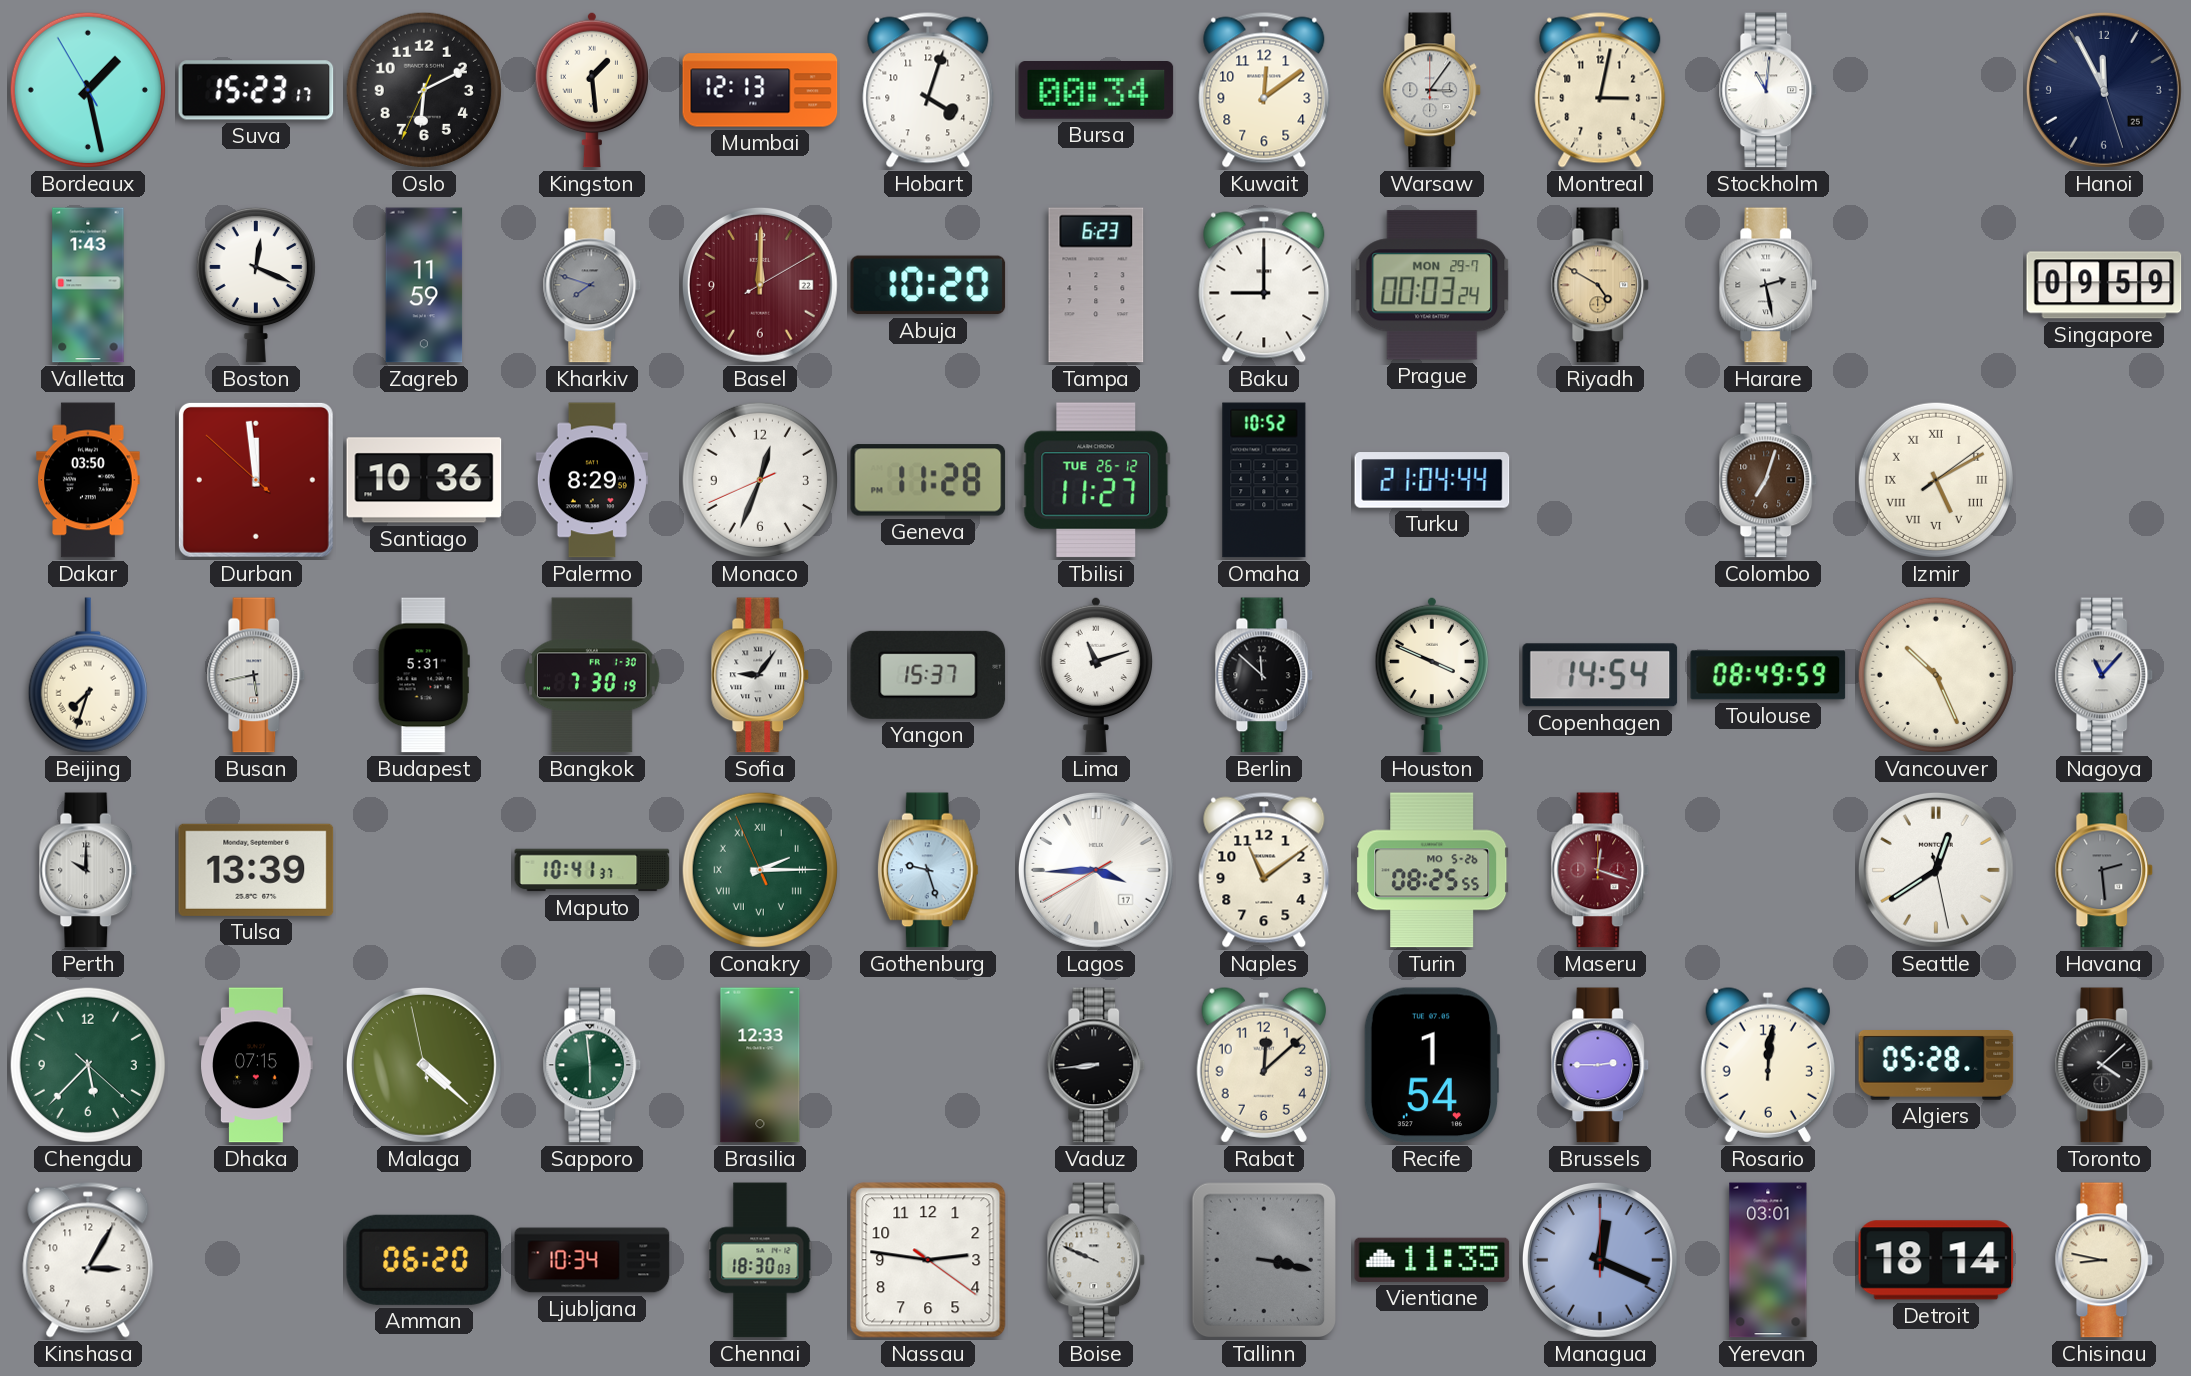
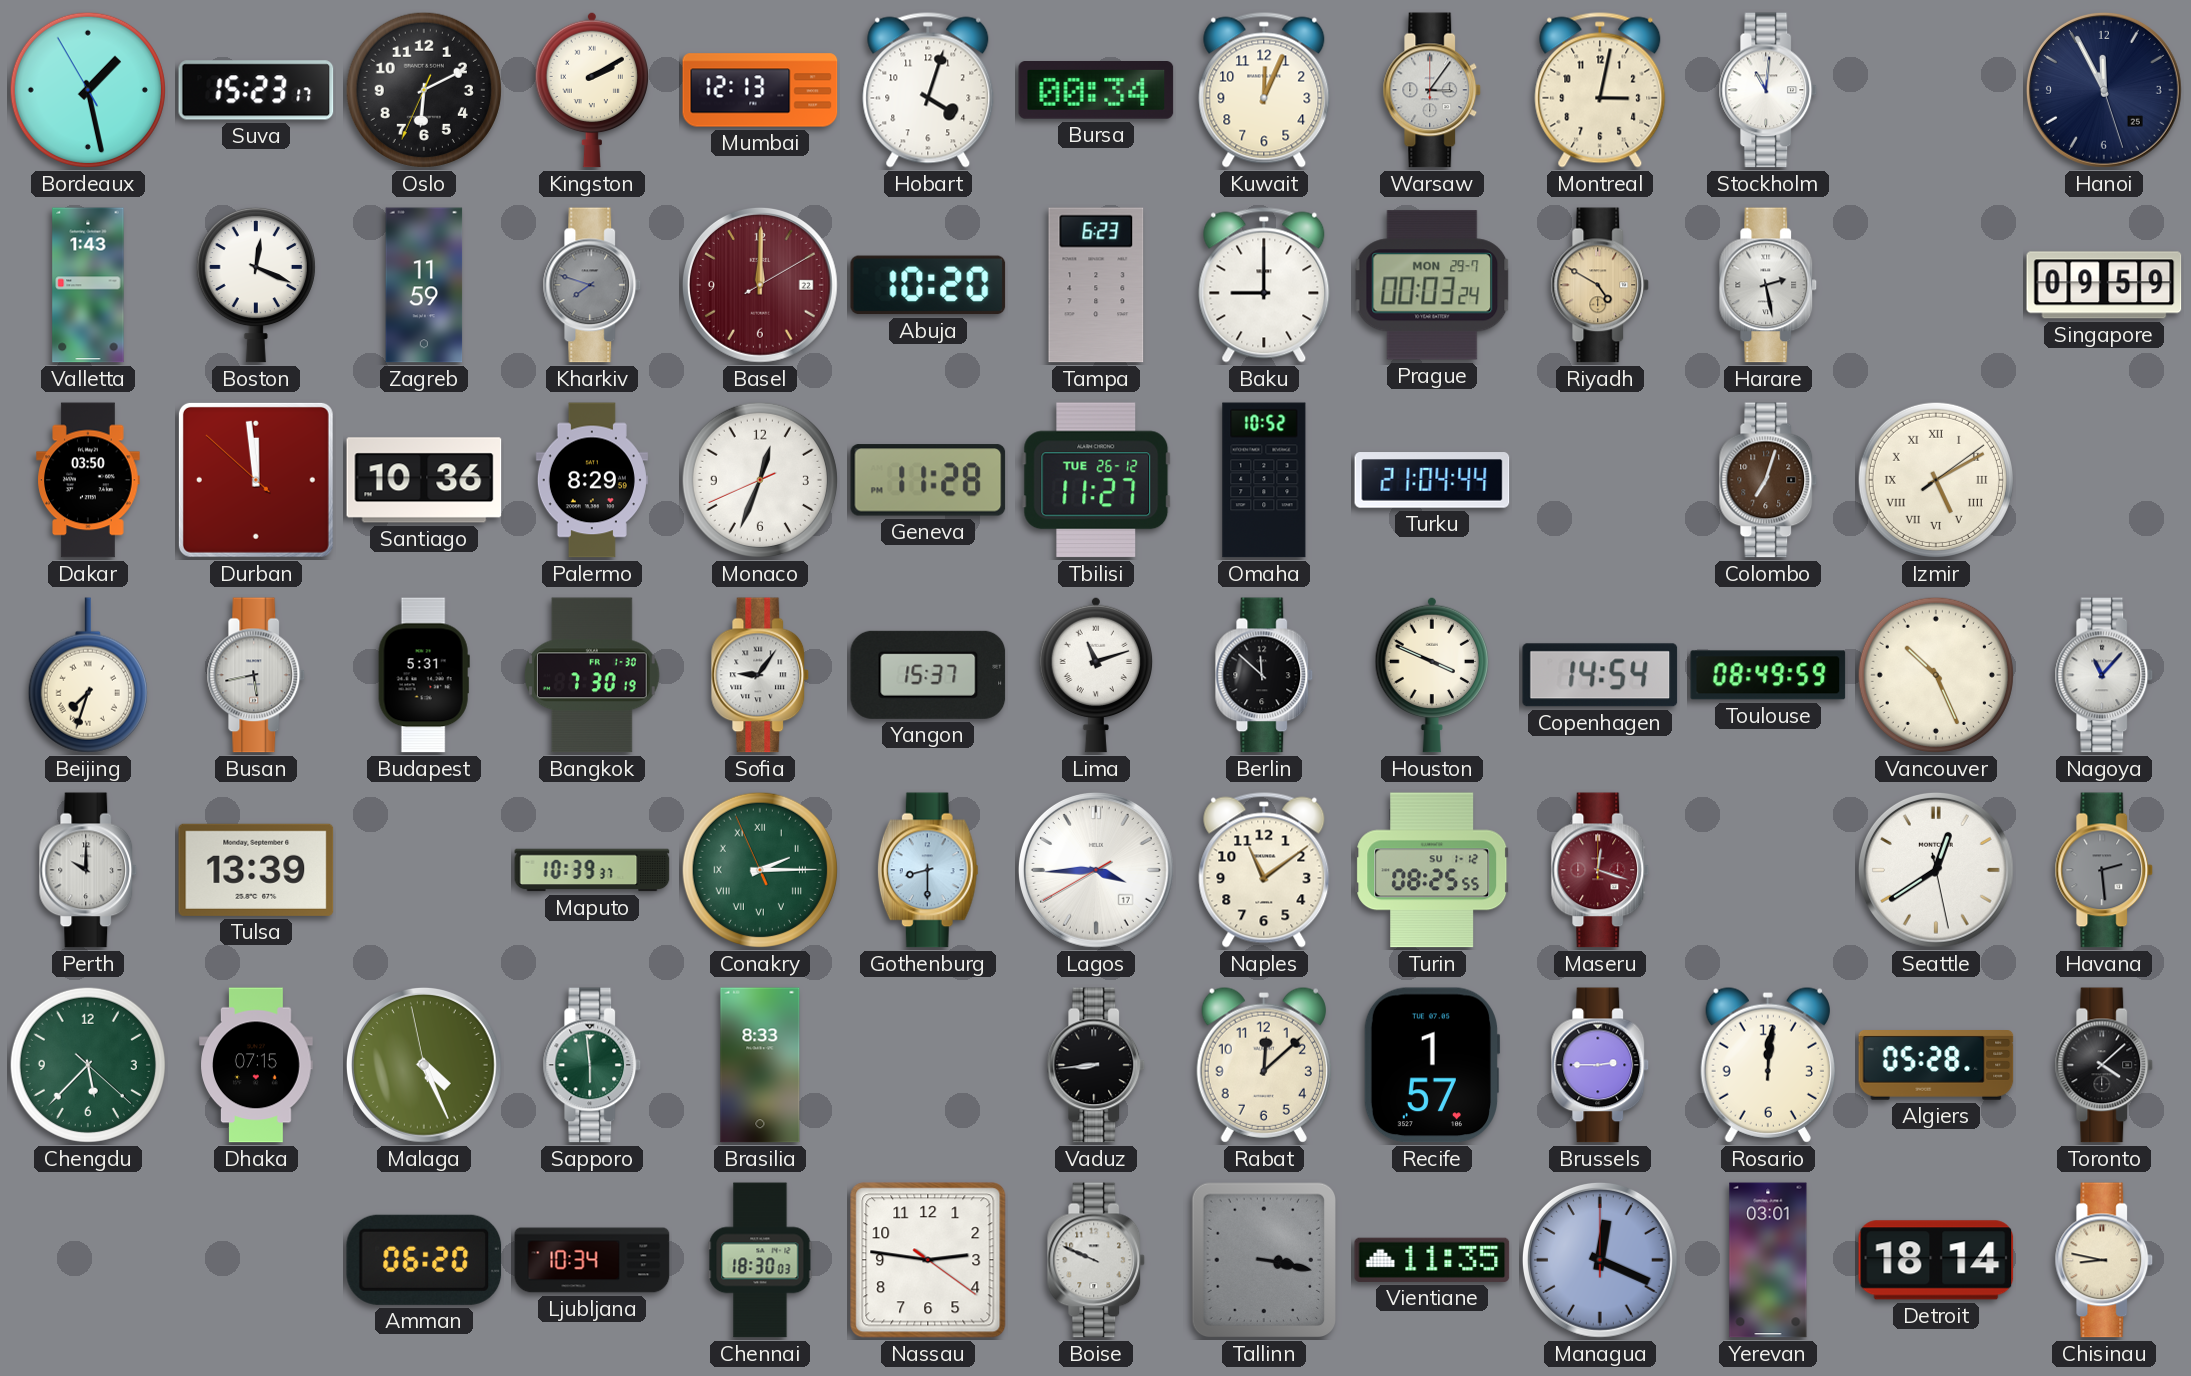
Kingston: 1:29 -> 2:10 (592, 90)
Kuwait: 12:09 -> 12:04 (1264, 90)
Maputo: 10:41 -> 10:39 (592, 870)
Gothenburg: 9:27 -> 8:30 (928, 870)
Turin date: MO 5-26 -> SU 1-12 (1432, 870)
Malaga: 4:21 -> 4:25 (424, 1065)
Brasilia: 12:33 -> 8:33 (760, 1065)
Recife: 1:54 -> 1:57 (1432, 1065)
Kinshasa: 3:05 -> none (88, 1260)
